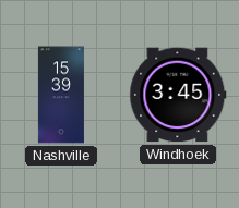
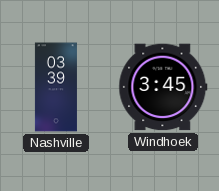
Nashville: 15:39 -> 03:39 (56, 87)
